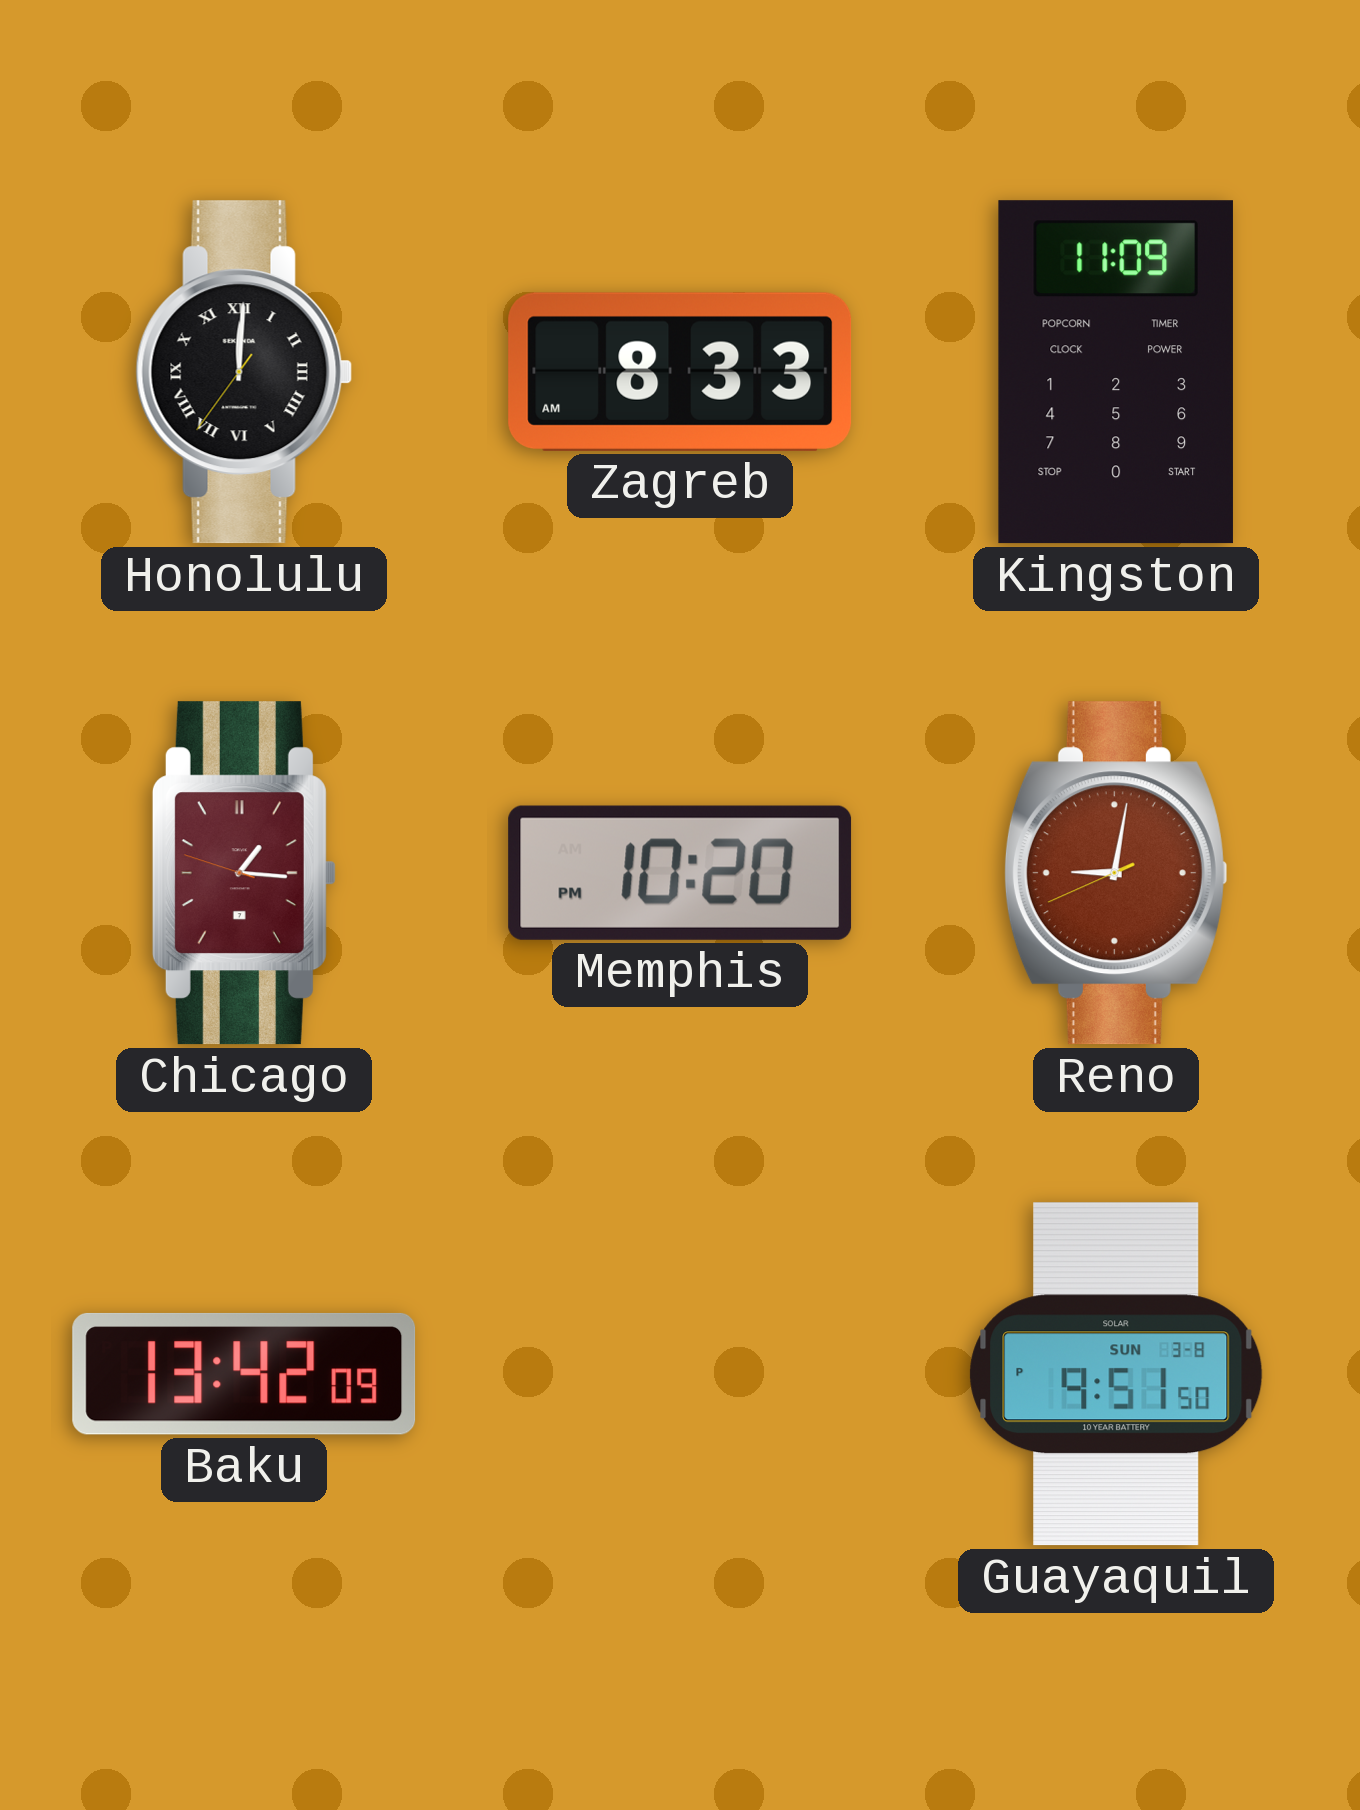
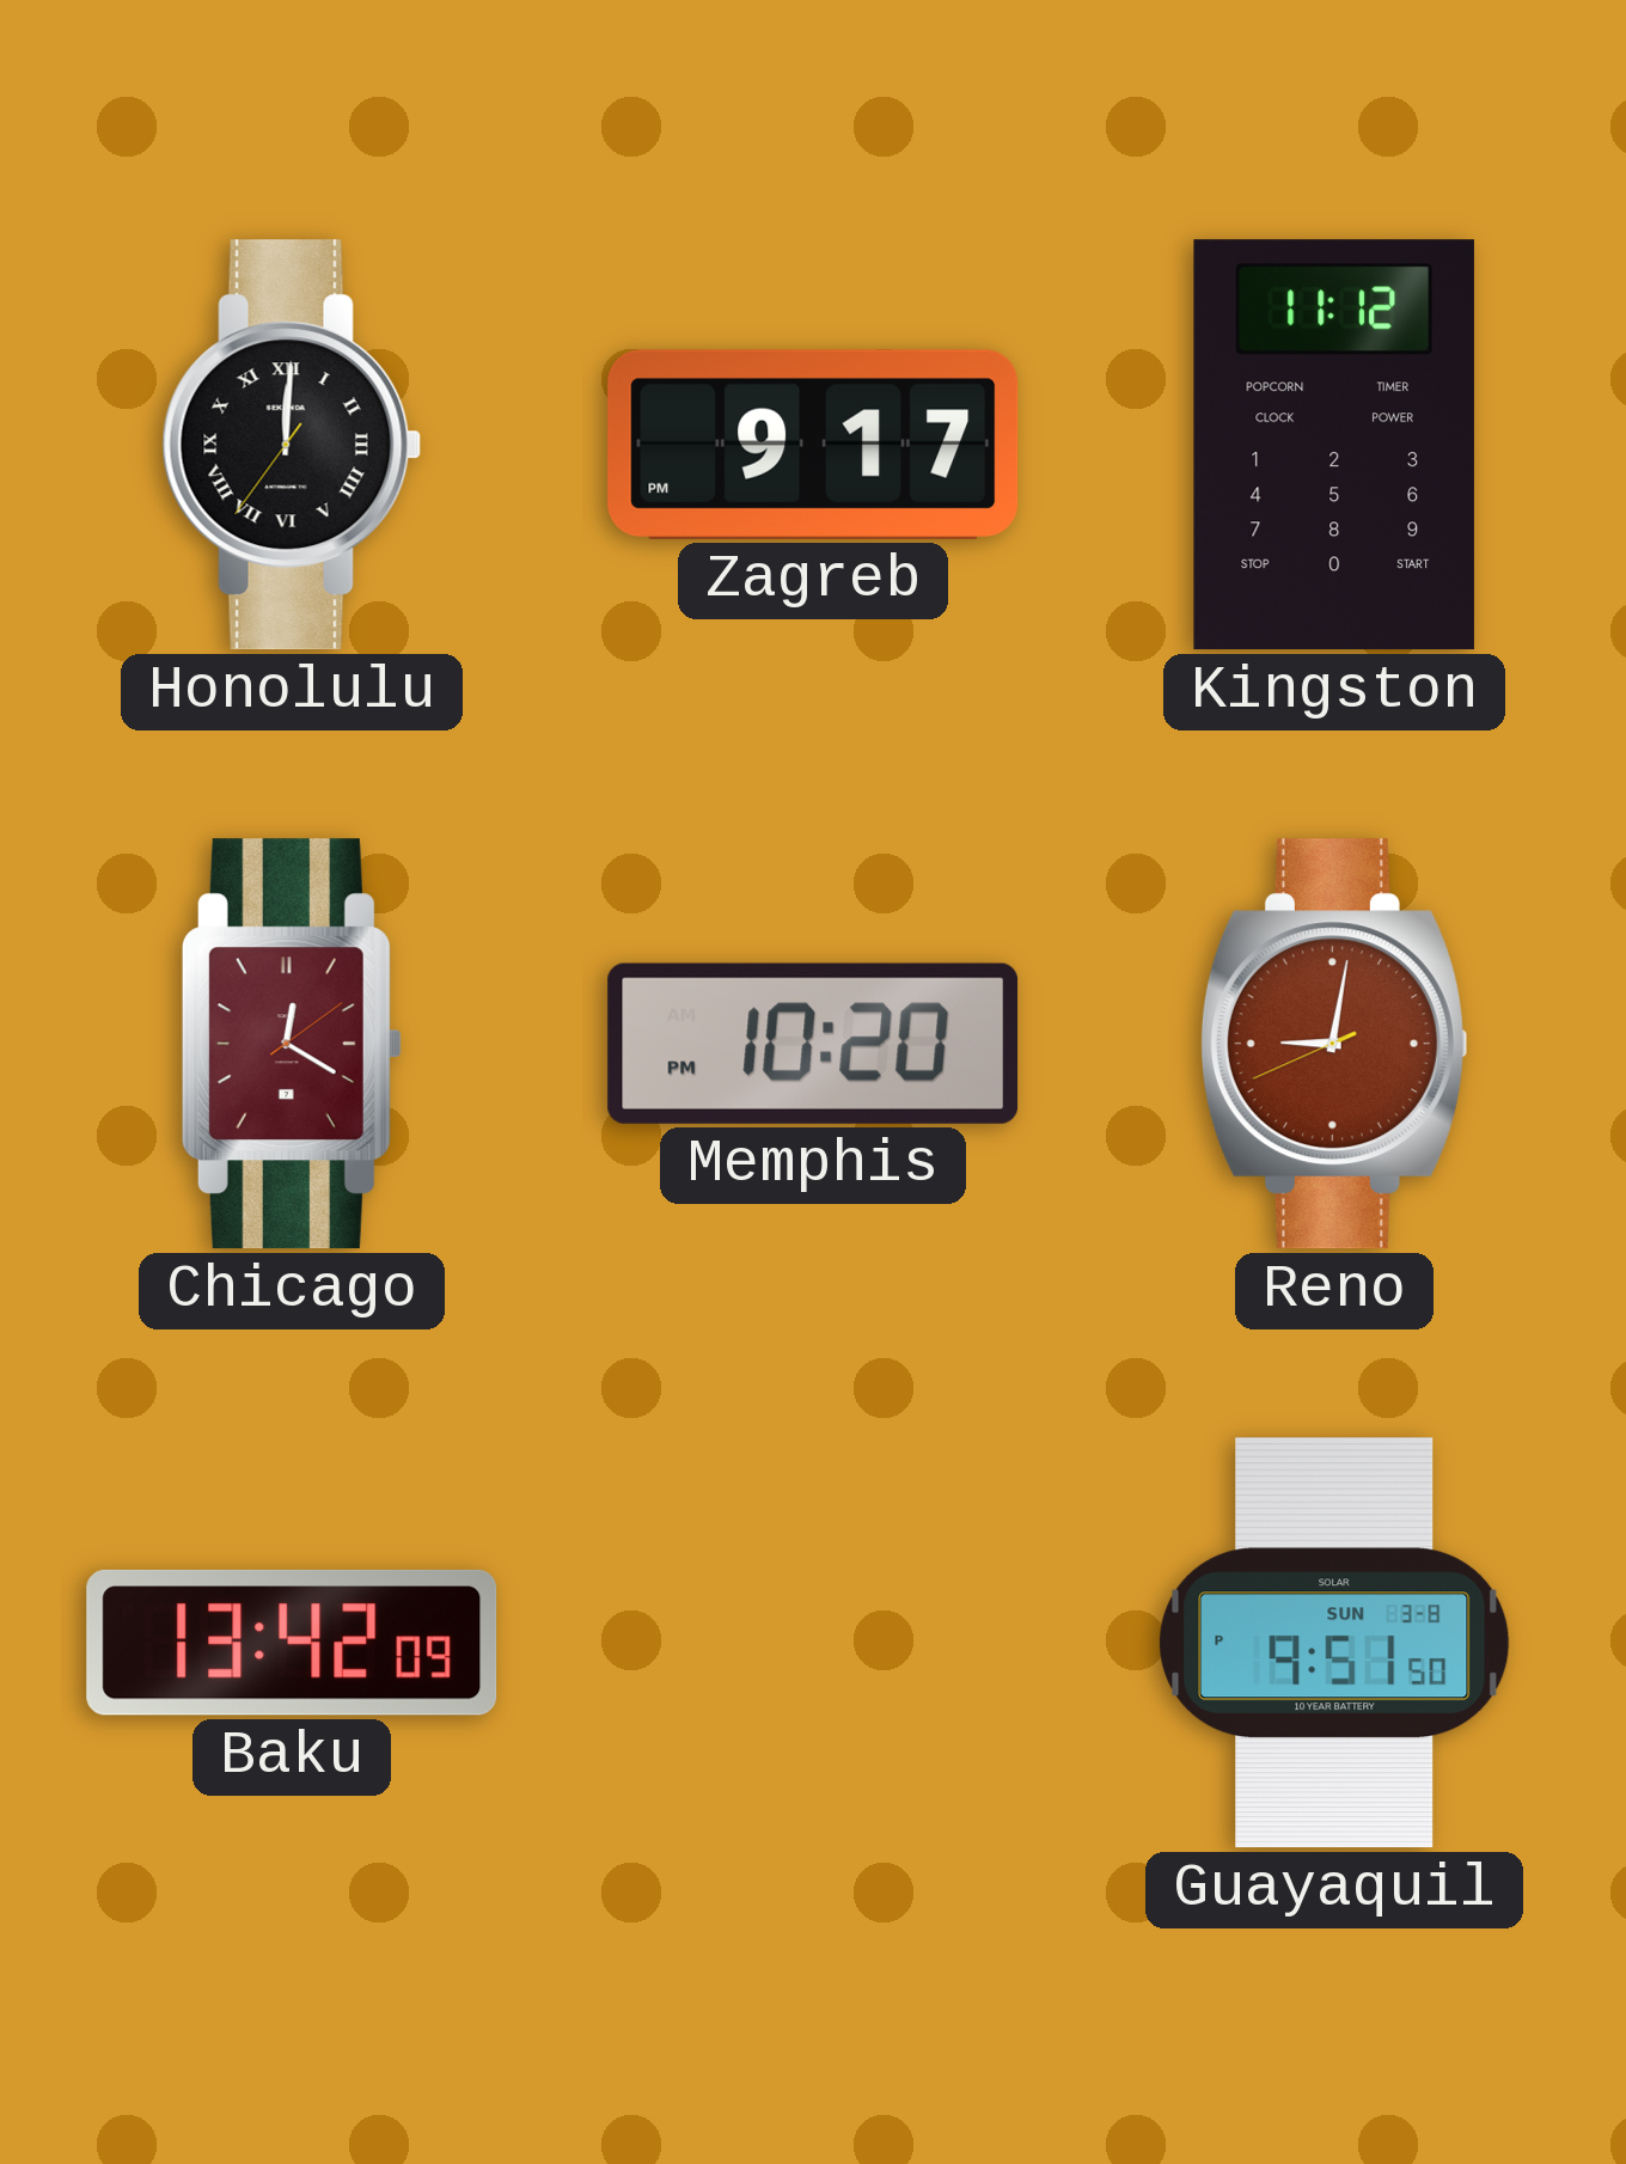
Zagreb: 8:33 -> 9:17 (813, 445)
Kingston: 11:09 -> 11:12 (1334, 445)
Chicago: 1:15 -> 12:20 (292, 1044)
